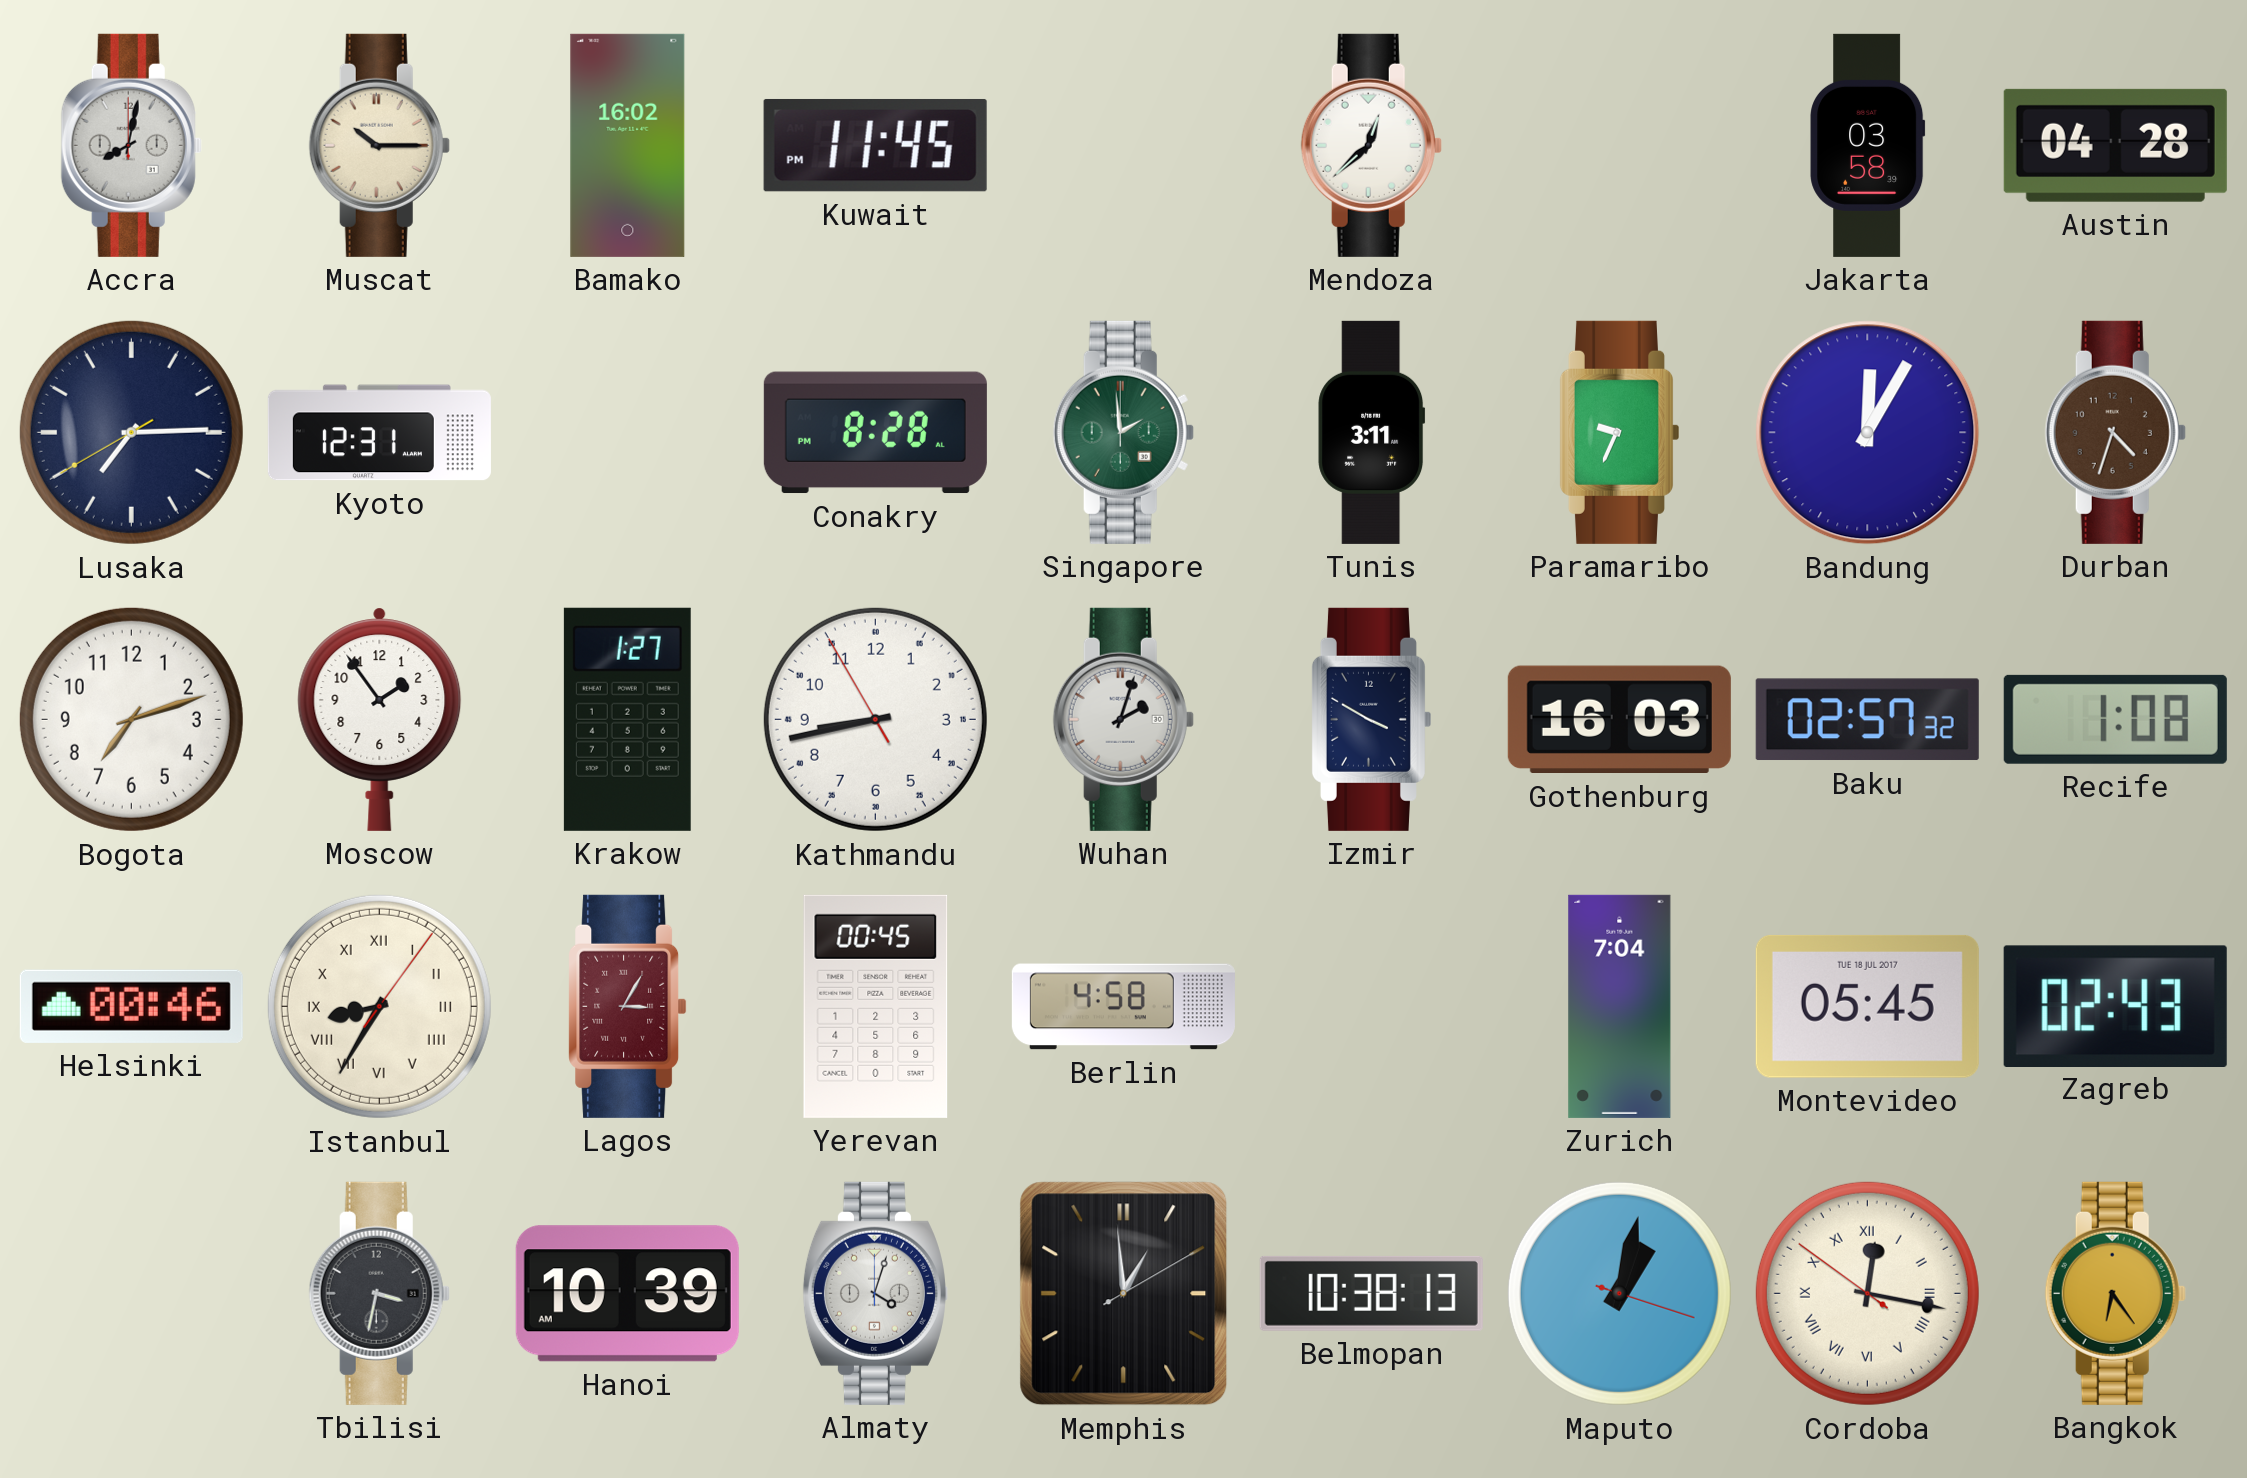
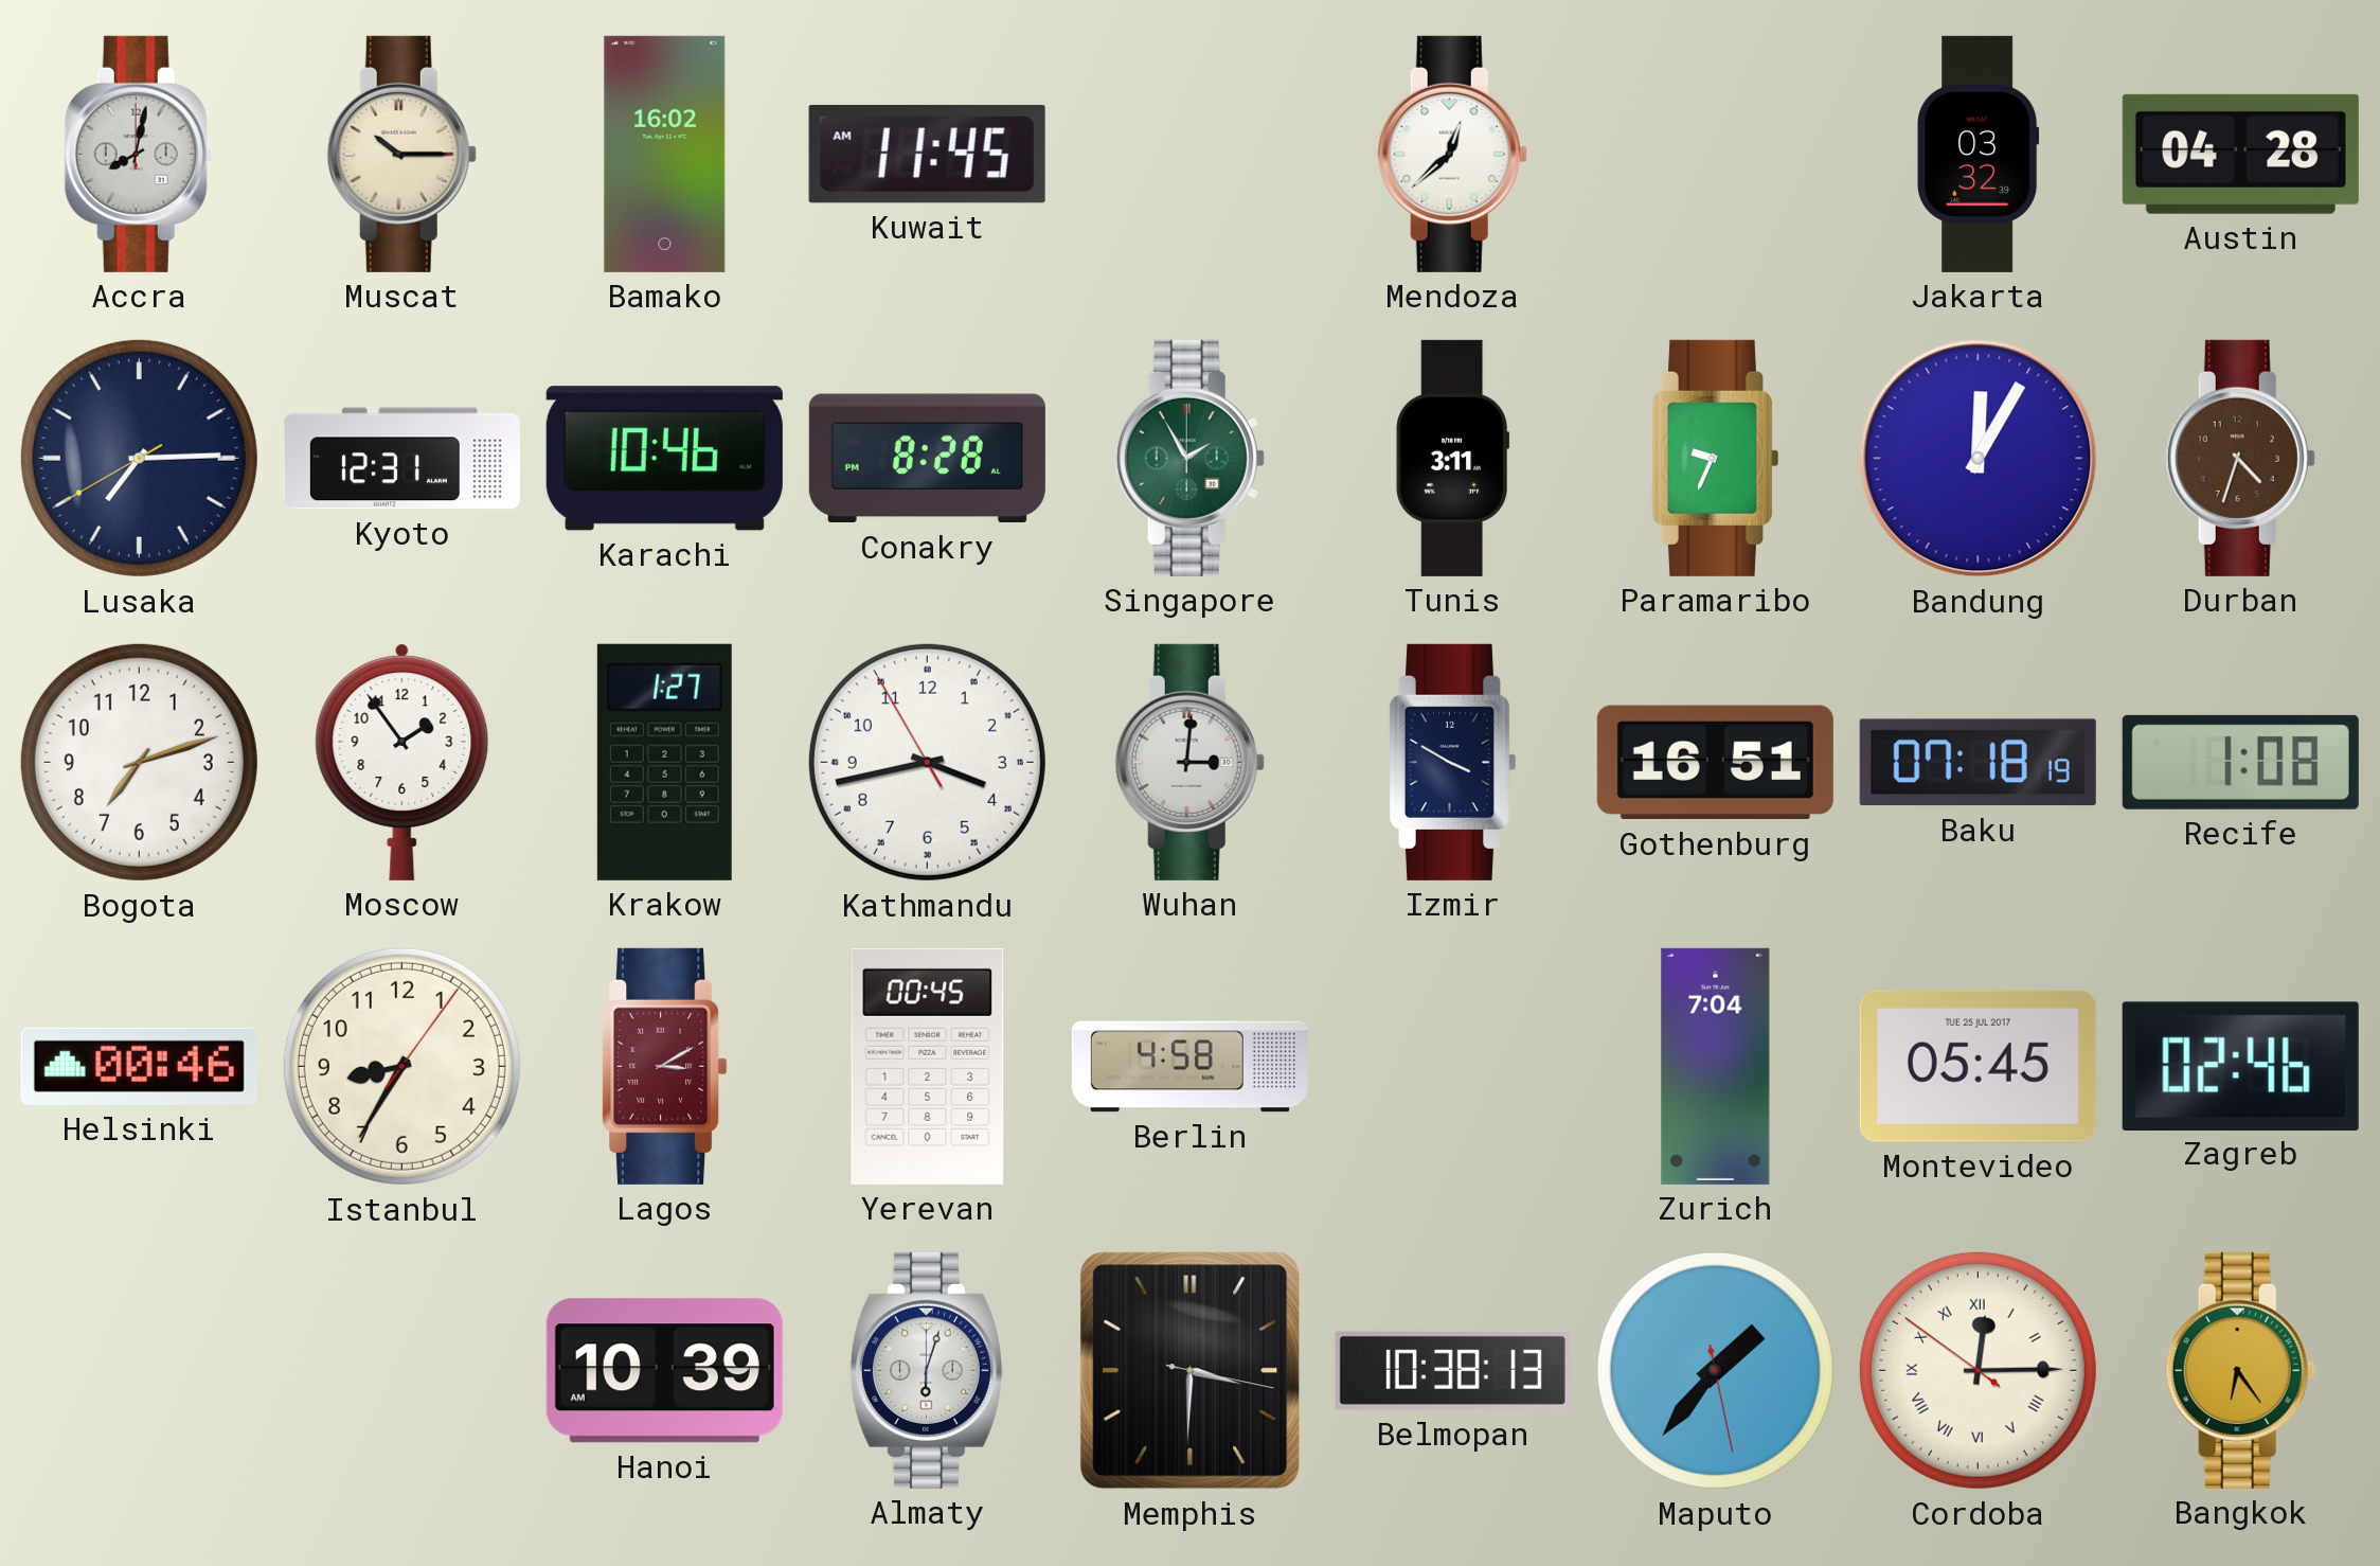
Kuwait: 11:45 PM -> 11:45 AM (927, 154)
Jakarta: 03:58 -> 03:32 (1979, 154)
Karachi: none -> 10:46 (664, 459)
Singapore: 1:59 -> 1:55 (1189, 458)
Kathmandu: 8:42 -> 3:42 (927, 762)
Wuhan: 2:03 -> 3:01 (1189, 762)
Gothenburg: 16:03 -> 16:51 (1715, 763)
Baku: 02:57 -> 07:18 (1978, 763)
Istanbul numerals: Roman -> Arabic (401, 1066)
Lagos: 3:05 -> 3:10 (665, 1066)
Montevideo date: TUE 18 JUL 2017 -> TUE 25 JUL 2017 (1978, 1066)
Zagreb: 02:43 -> 02:46 (2240, 1066)
Tbilisi: 3:32 -> none (379, 1293)
Almaty: 4:03 -> 6:03 (927, 1370)
Memphis: 12:59 -> 3:30 (1191, 1371)
Maputo: 1:02 -> 1:36 (1715, 1370)
Cordoba: 12:16 -> 12:14 (1978, 1370)
